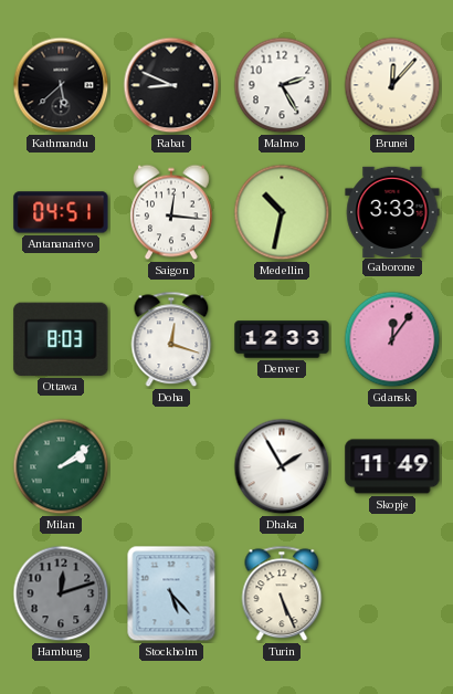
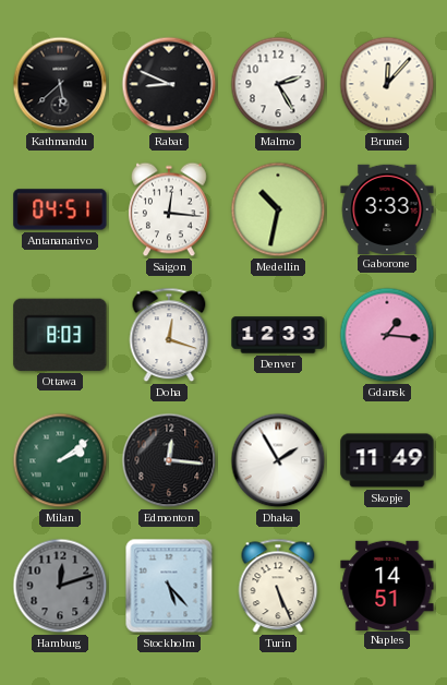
Gdansk: 12:06 -> 1:16 (387, 335)
Edmonton: none -> 12:16 (169, 460)
Naples: none -> 14:51 (387, 585)
